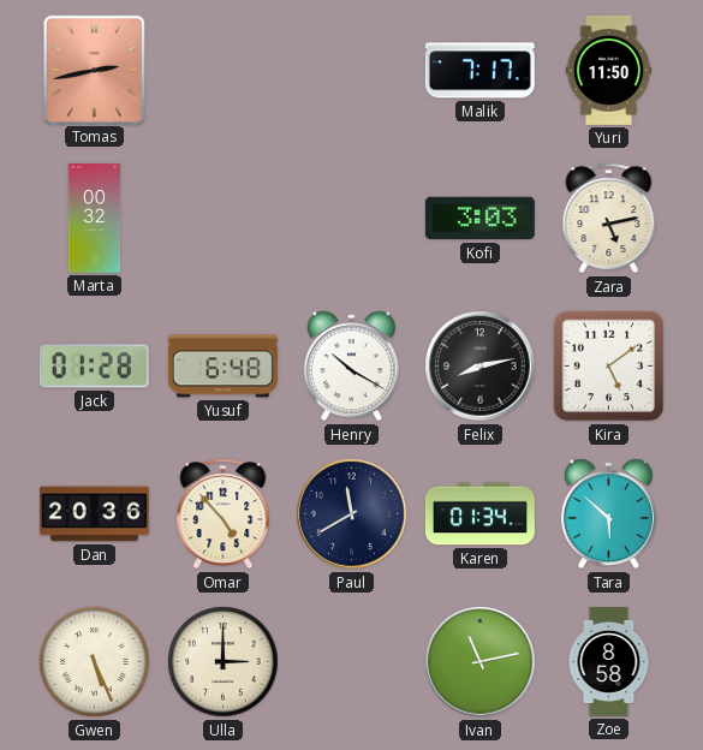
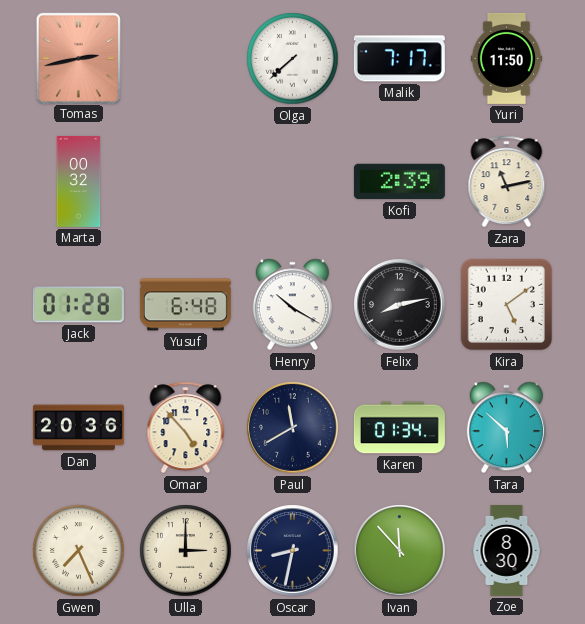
Olga: none -> 7:38 (293, 59)
Kofi: 3:03 -> 2:39 (399, 182)
Zara: 5:13 -> 11:13 (507, 182)
Gwen: 5:26 -> 7:26 (79, 551)
Oscar: none -> 8:32 (293, 551)
Ivan: 11:13 -> 11:53 (400, 551)
Zoe: 8:58 -> 8:30 (507, 550)
